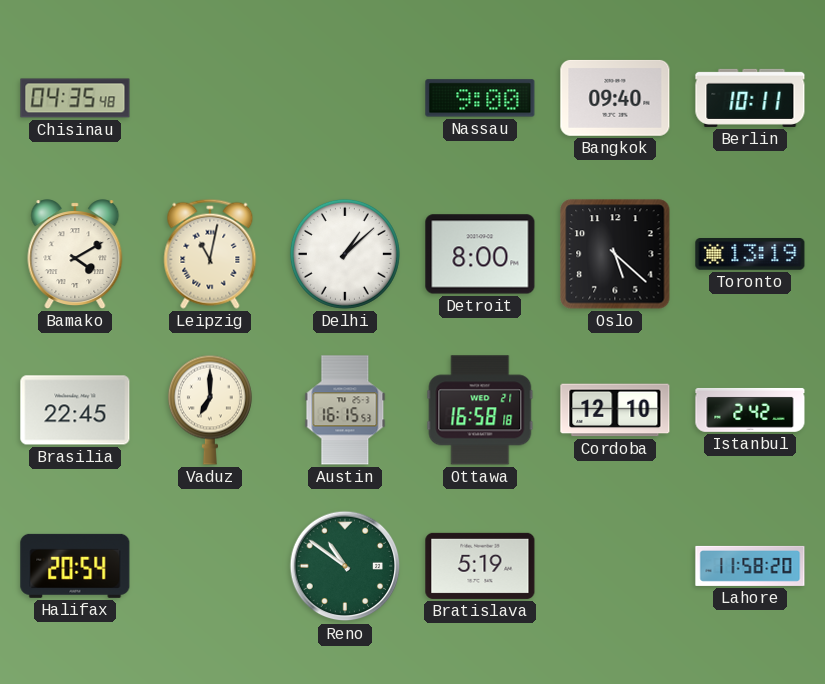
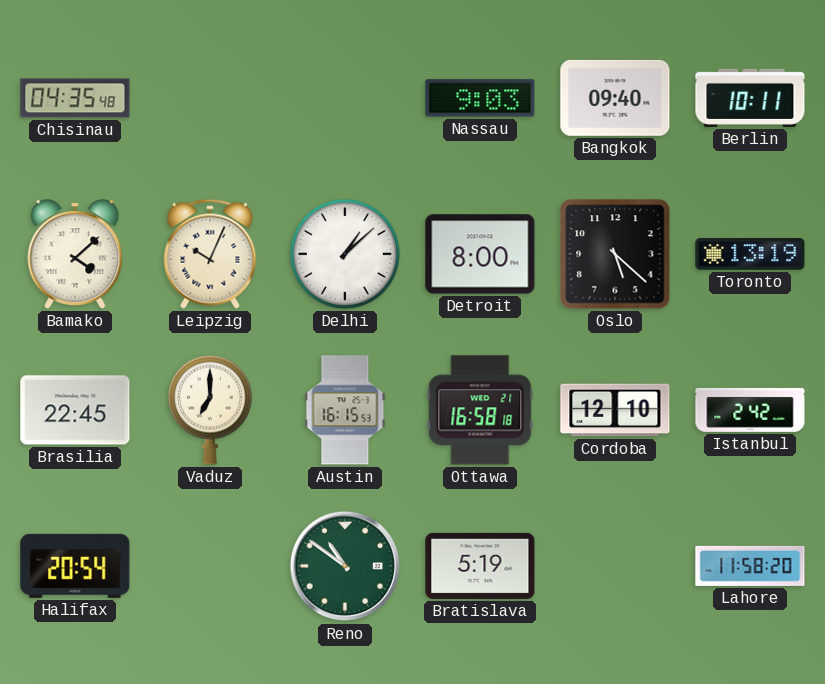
Nassau: 9:00 -> 9:03 (480, 98)
Bamako: 4:10 -> 4:08 (75, 254)
Leipzig: 11:02 -> 10:04 (210, 254)
